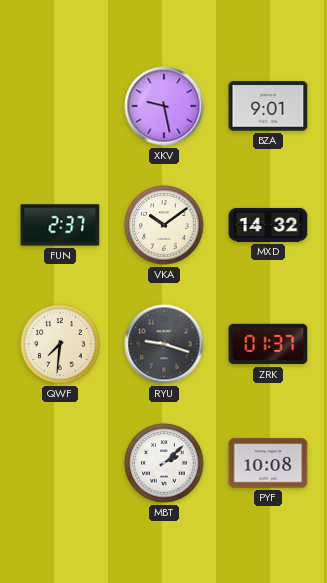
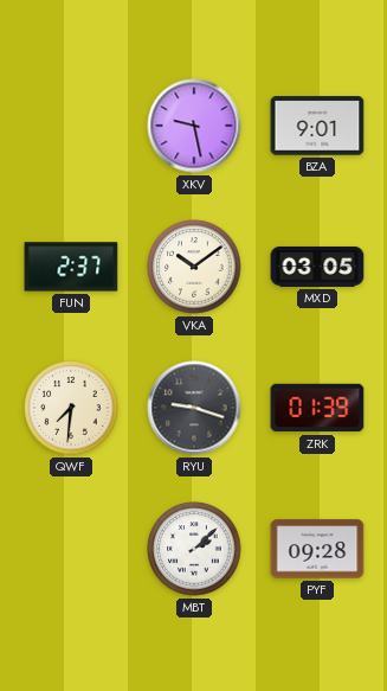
MXD: 14:32 -> 03:05 (317, 267)
ZRK: 01:37 -> 01:39 (317, 408)
PYF: 10:08 -> 09:28 (317, 549)
